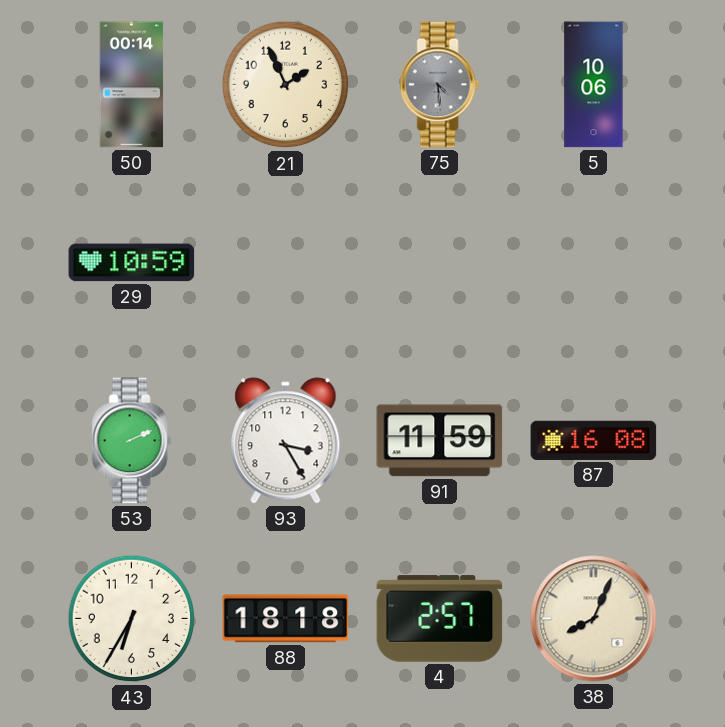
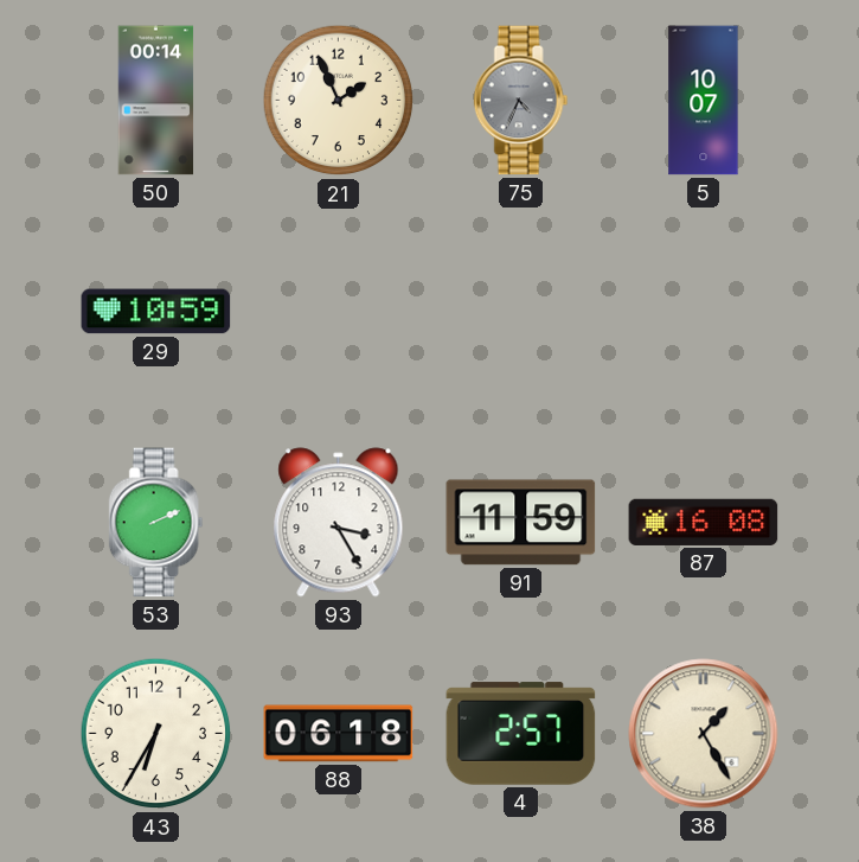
75: 4:29 -> 4:34 (521, 101)
5: 10:06 -> 10:07 (704, 101)
88: 18:18 -> 06:18 (339, 734)
38: 8:04 -> 1:25 (704, 734)
